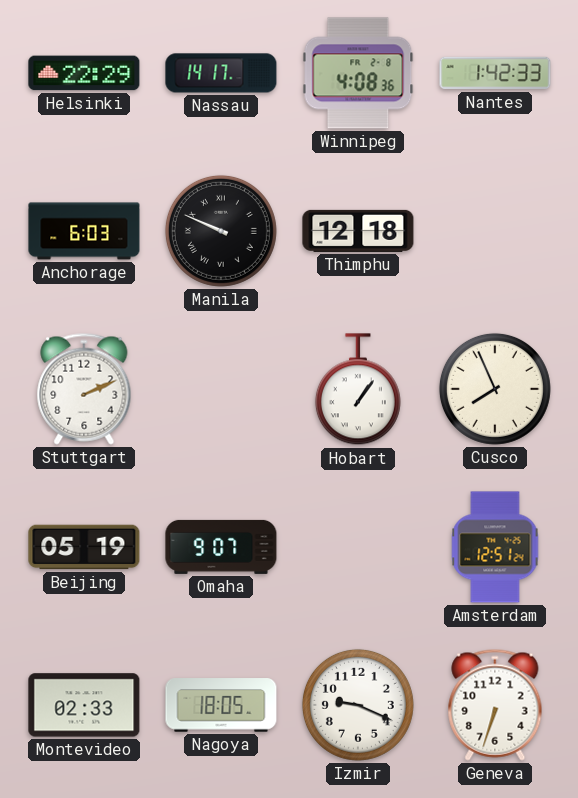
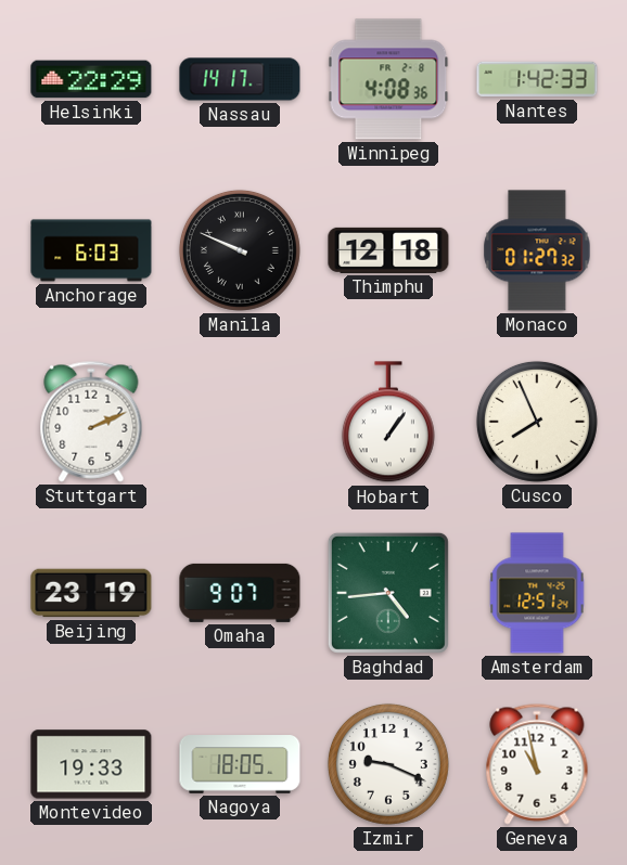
Monaco: none -> 01:27 (537, 250)
Beijing: 05:19 -> 23:19 (91, 593)
Baghdad: none -> 4:44 (388, 593)
Montevideo: 02:33 -> 19:33 (91, 764)
Geneva: 6:33 -> 10:58 (537, 764)
